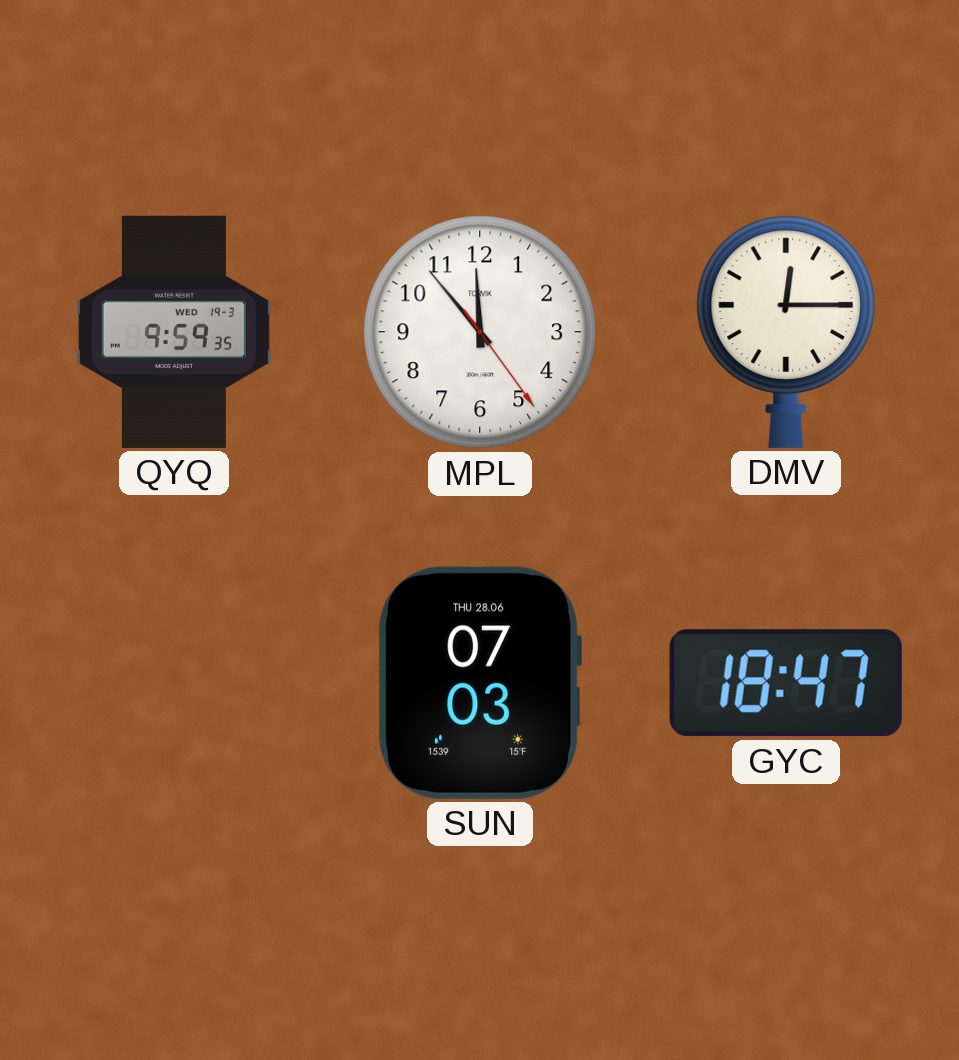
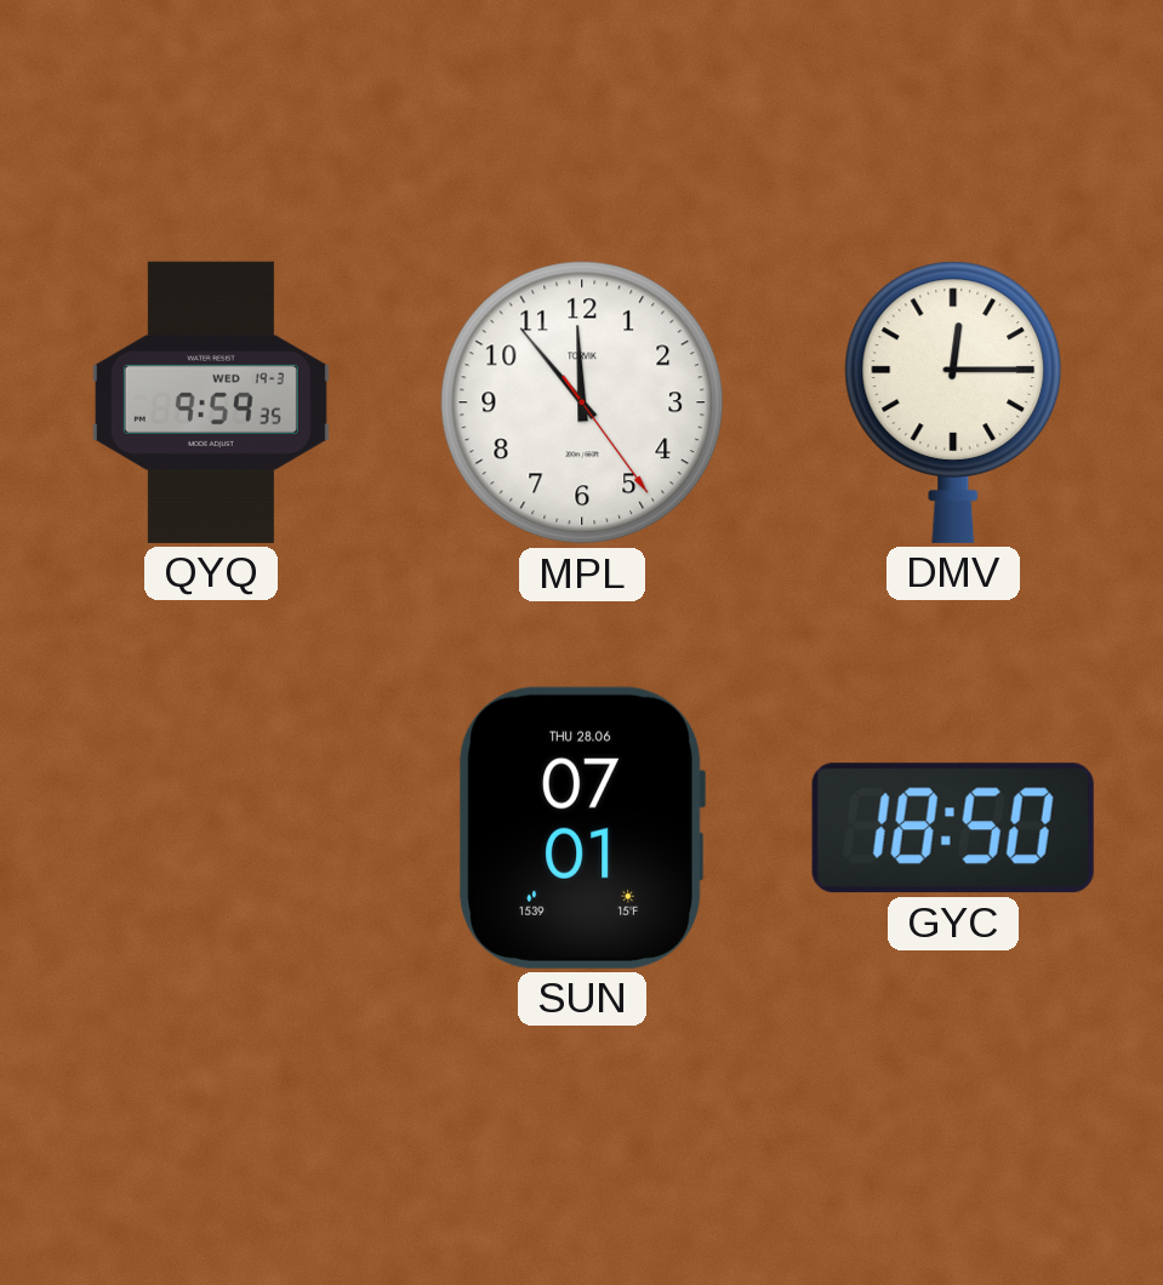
SUN: 07:03 -> 07:01 (582, 828)
GYC: 18:47 -> 18:50 (953, 828)
